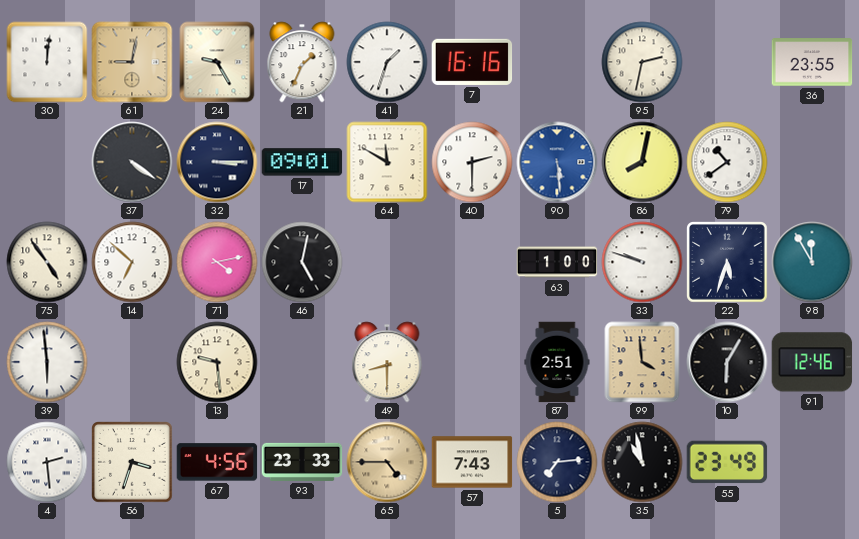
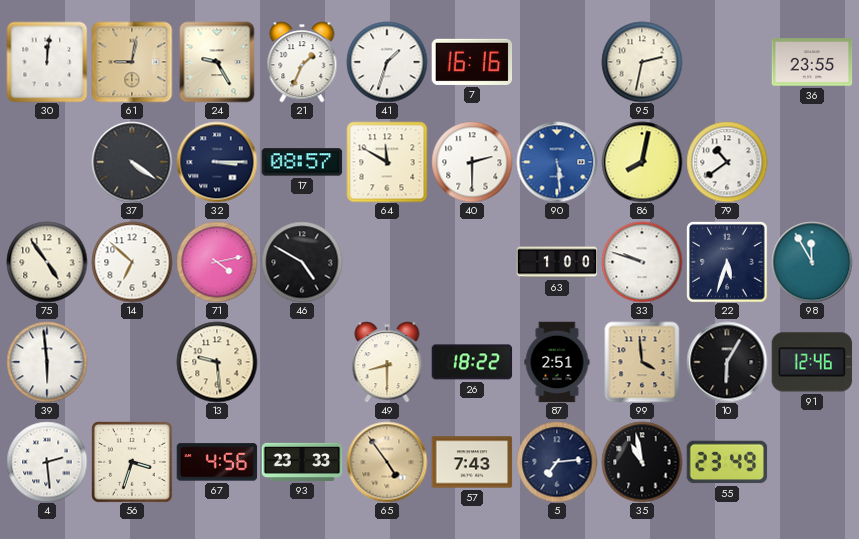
17: 09:01 -> 08:57 (302, 162)
46: 5:02 -> 4:50 (302, 262)
26: none -> 18:22 (472, 362)
65: 4:45 -> 4:54 (387, 462)
